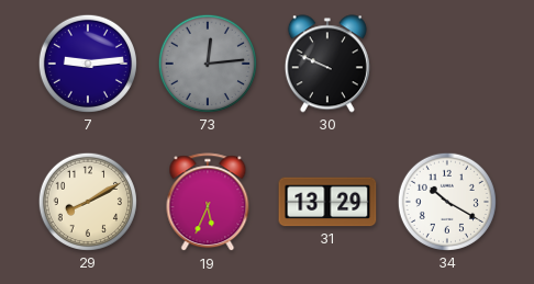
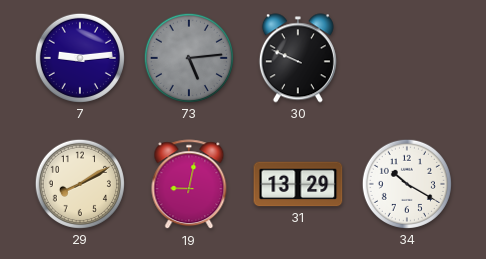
73: 12:14 -> 5:14 (189, 58)
19: 5:34 -> 9:02 (189, 185)
